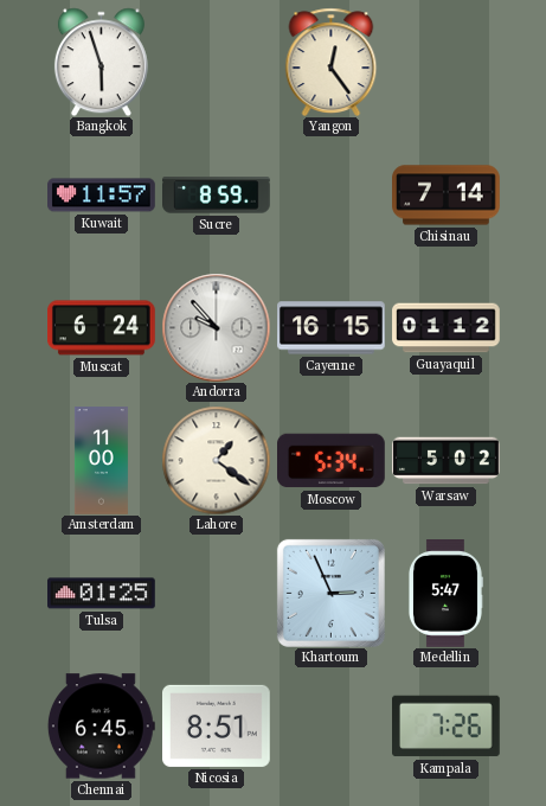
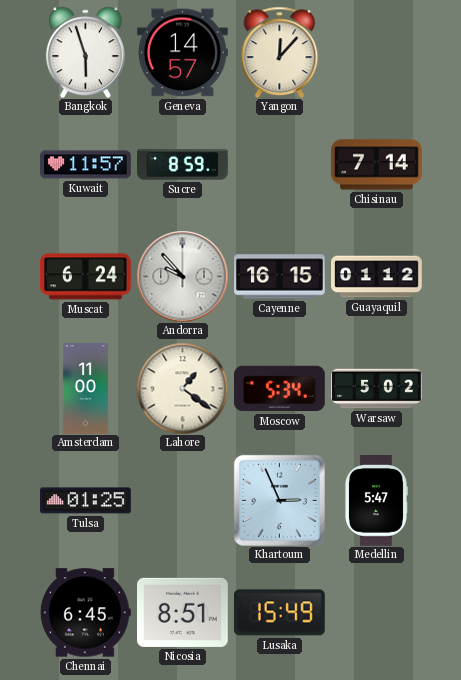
Geneva: none -> 14:57 (183, 53)
Yangon: 12:24 -> 12:07 (280, 52)
Lusaka: none -> 15:49 (279, 613)
Kampala: 7:26 -> none (447, 727)
